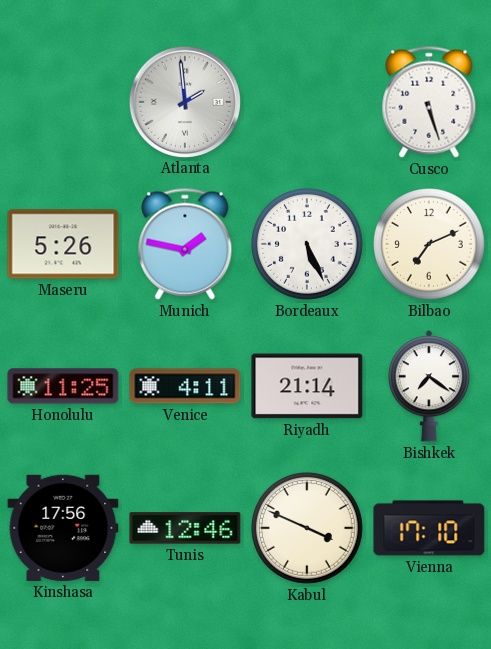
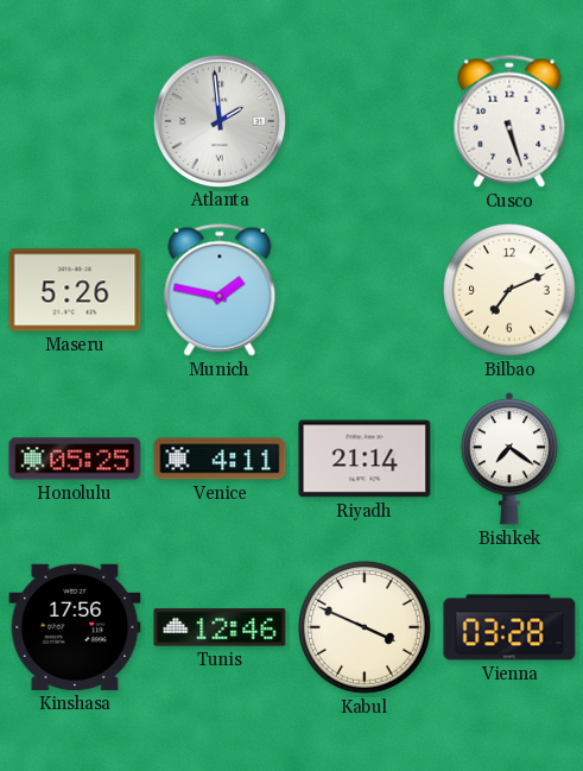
Bordeaux: 5:26 -> none (308, 245)
Honolulu: 11:25 -> 05:25 (75, 459)
Vienna: 17:10 -> 03:28 (509, 627)
